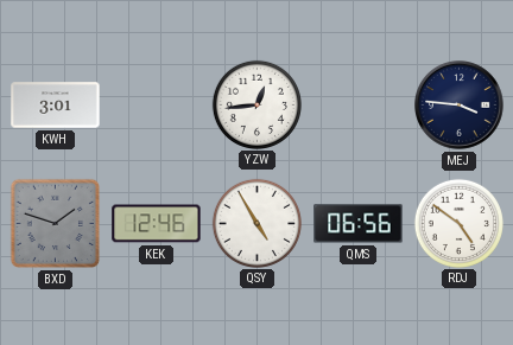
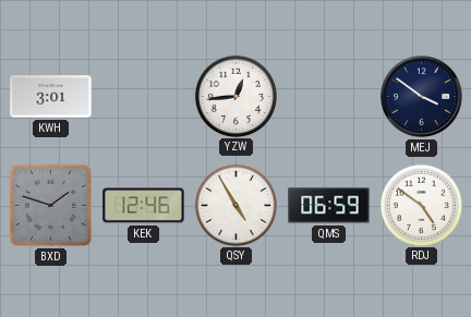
MEJ: 3:46 -> 3:51 (422, 97)
QMS: 06:56 -> 06:59 (329, 206)
